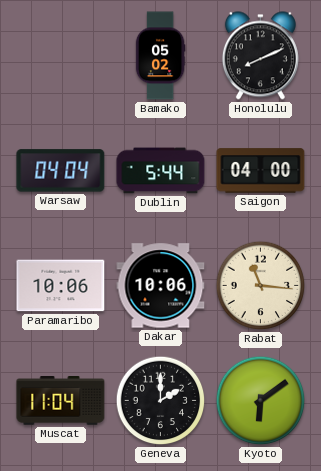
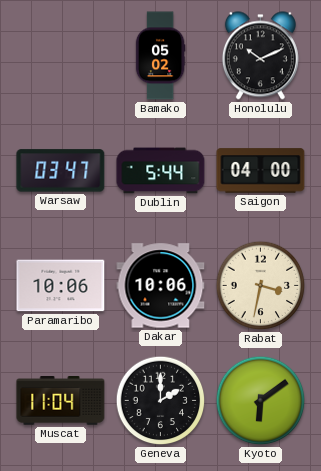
Honolulu: 8:11 -> 10:11 (260, 56)
Warsaw: 04:04 -> 03:47 (61, 171)
Rabat: 11:16 -> 3:32 (261, 286)
